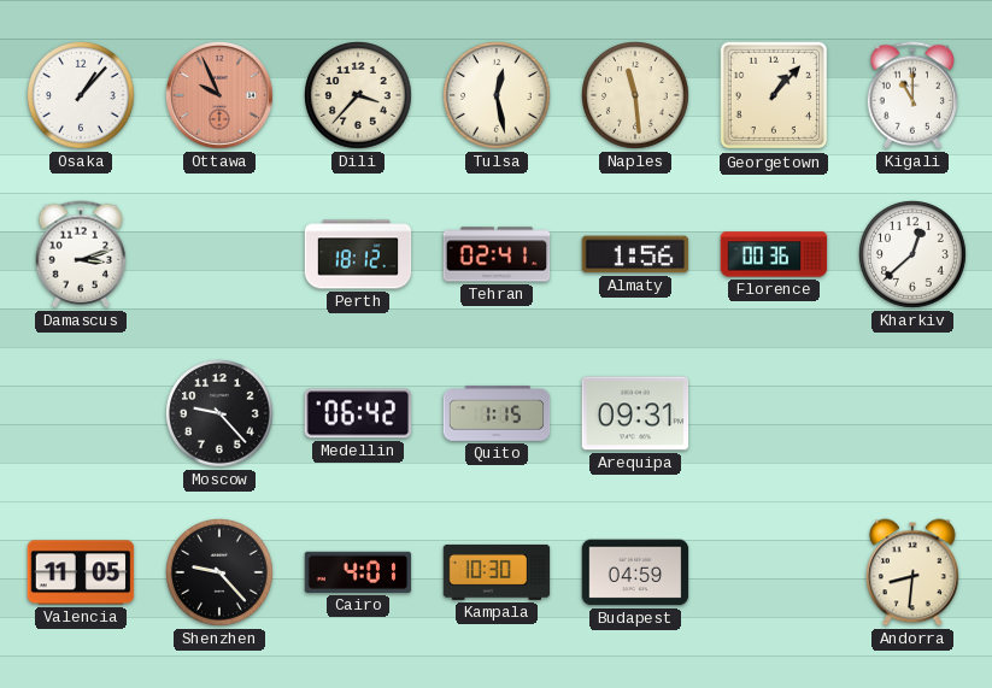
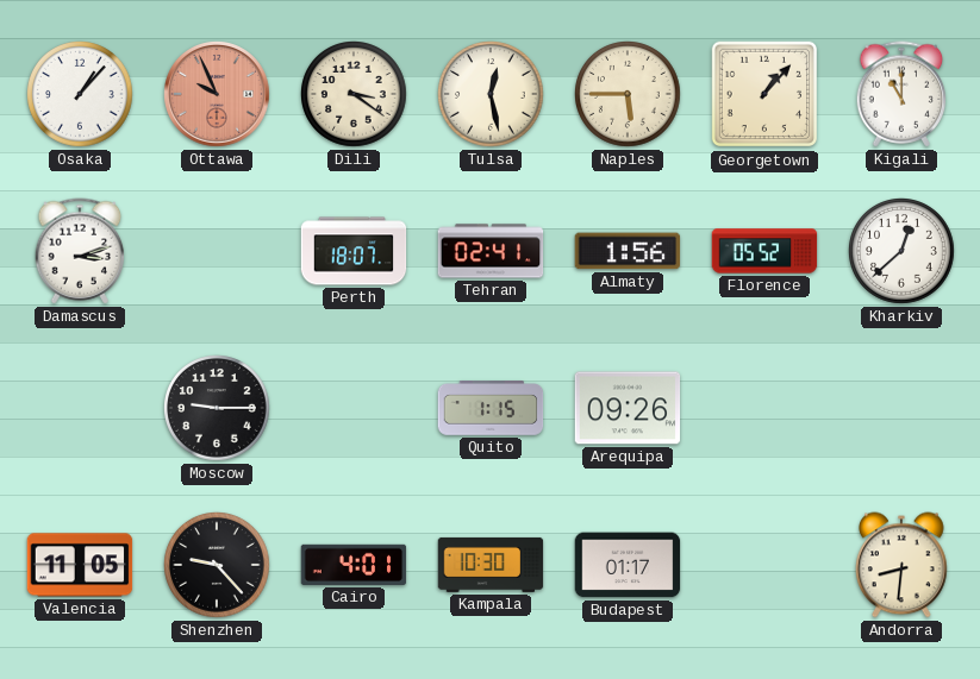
Dili: 3:37 -> 3:21 (355, 95)
Naples: 11:29 -> 5:45 (629, 95)
Perth: 18:12 -> 18:07 (354, 251)
Florence: 00:36 -> 05:52 (764, 251)
Moscow: 9:23 -> 9:15 (218, 409)
Medellin: 06:42 -> none (358, 413)
Arequipa: 09:31 -> 09:26 (628, 408)
Budapest: 04:59 -> 01:17 (628, 565)
